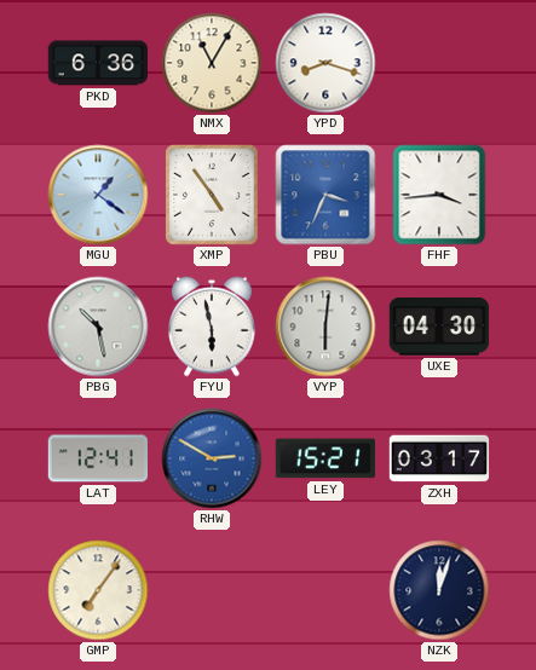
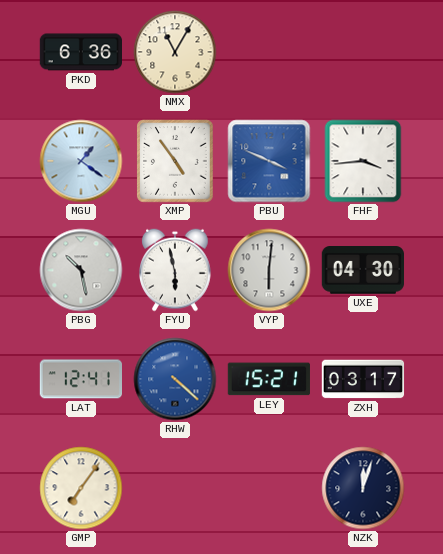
YPD: 8:18 -> none (325, 63)
PBU: 3:34 -> 3:49 (269, 161)
RHW: 2:50 -> 4:22 (175, 379)
